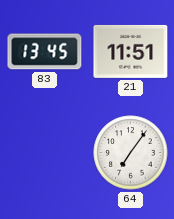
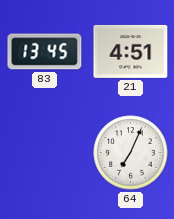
21: 11:51 -> 4:51 (131, 51)
64: 7:06 -> 7:04 (131, 153)
